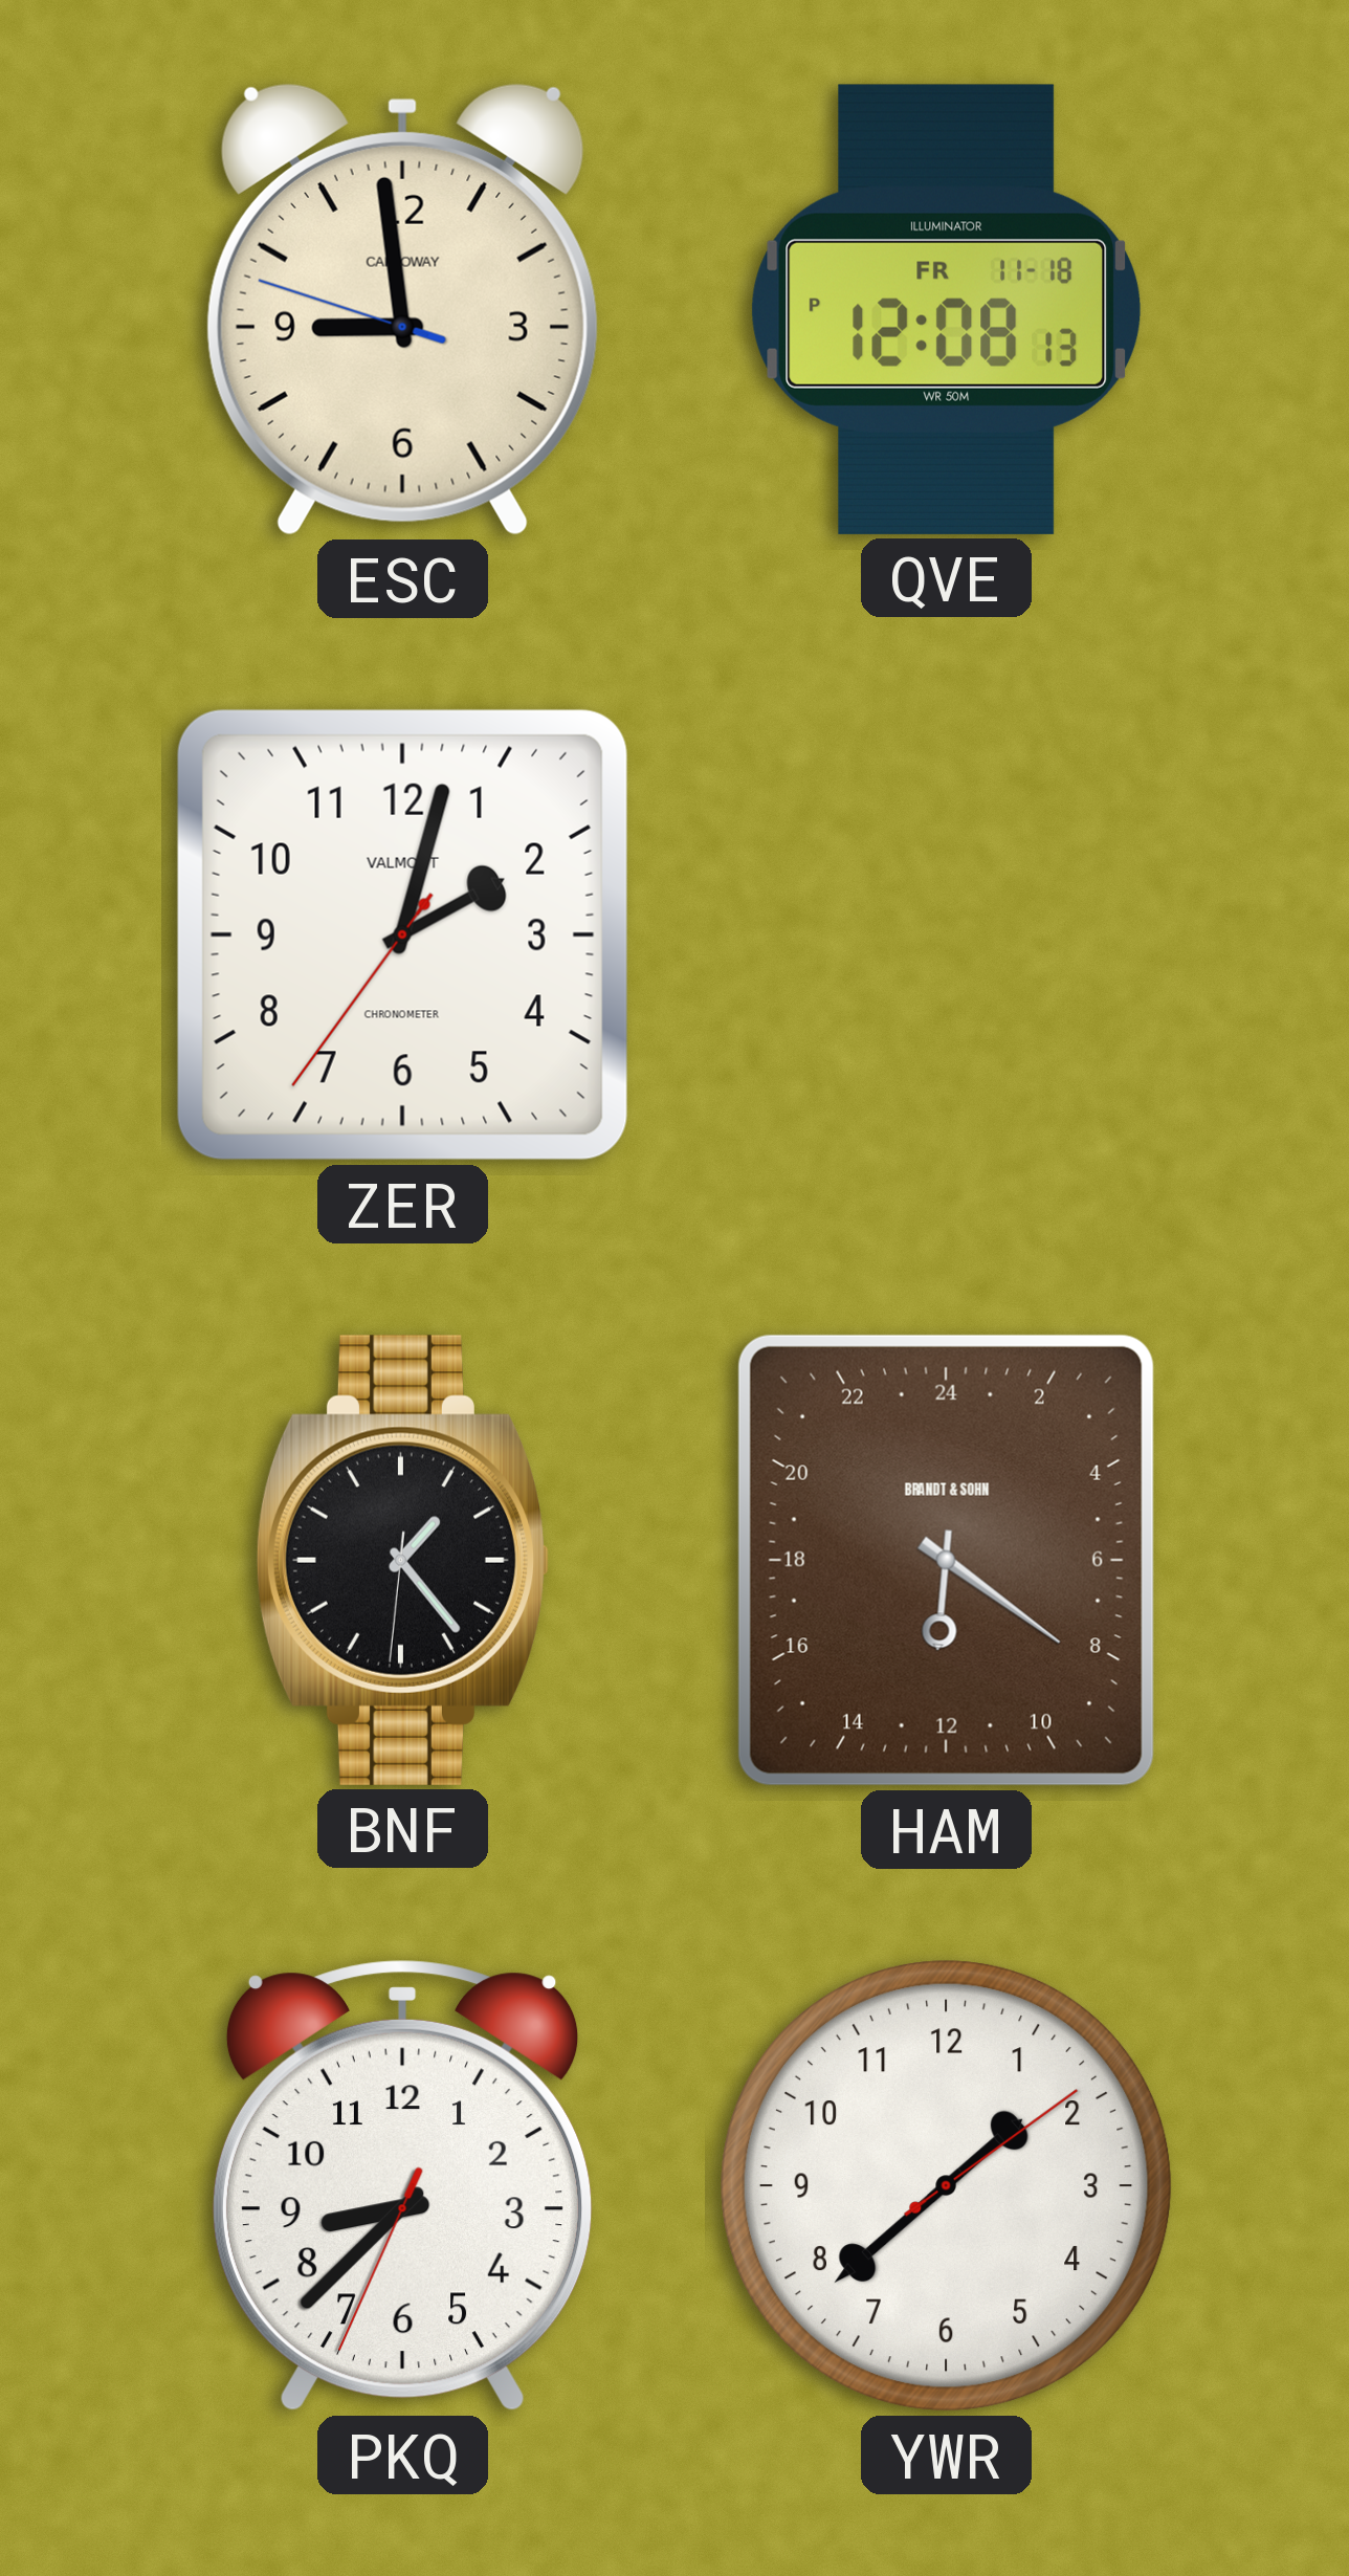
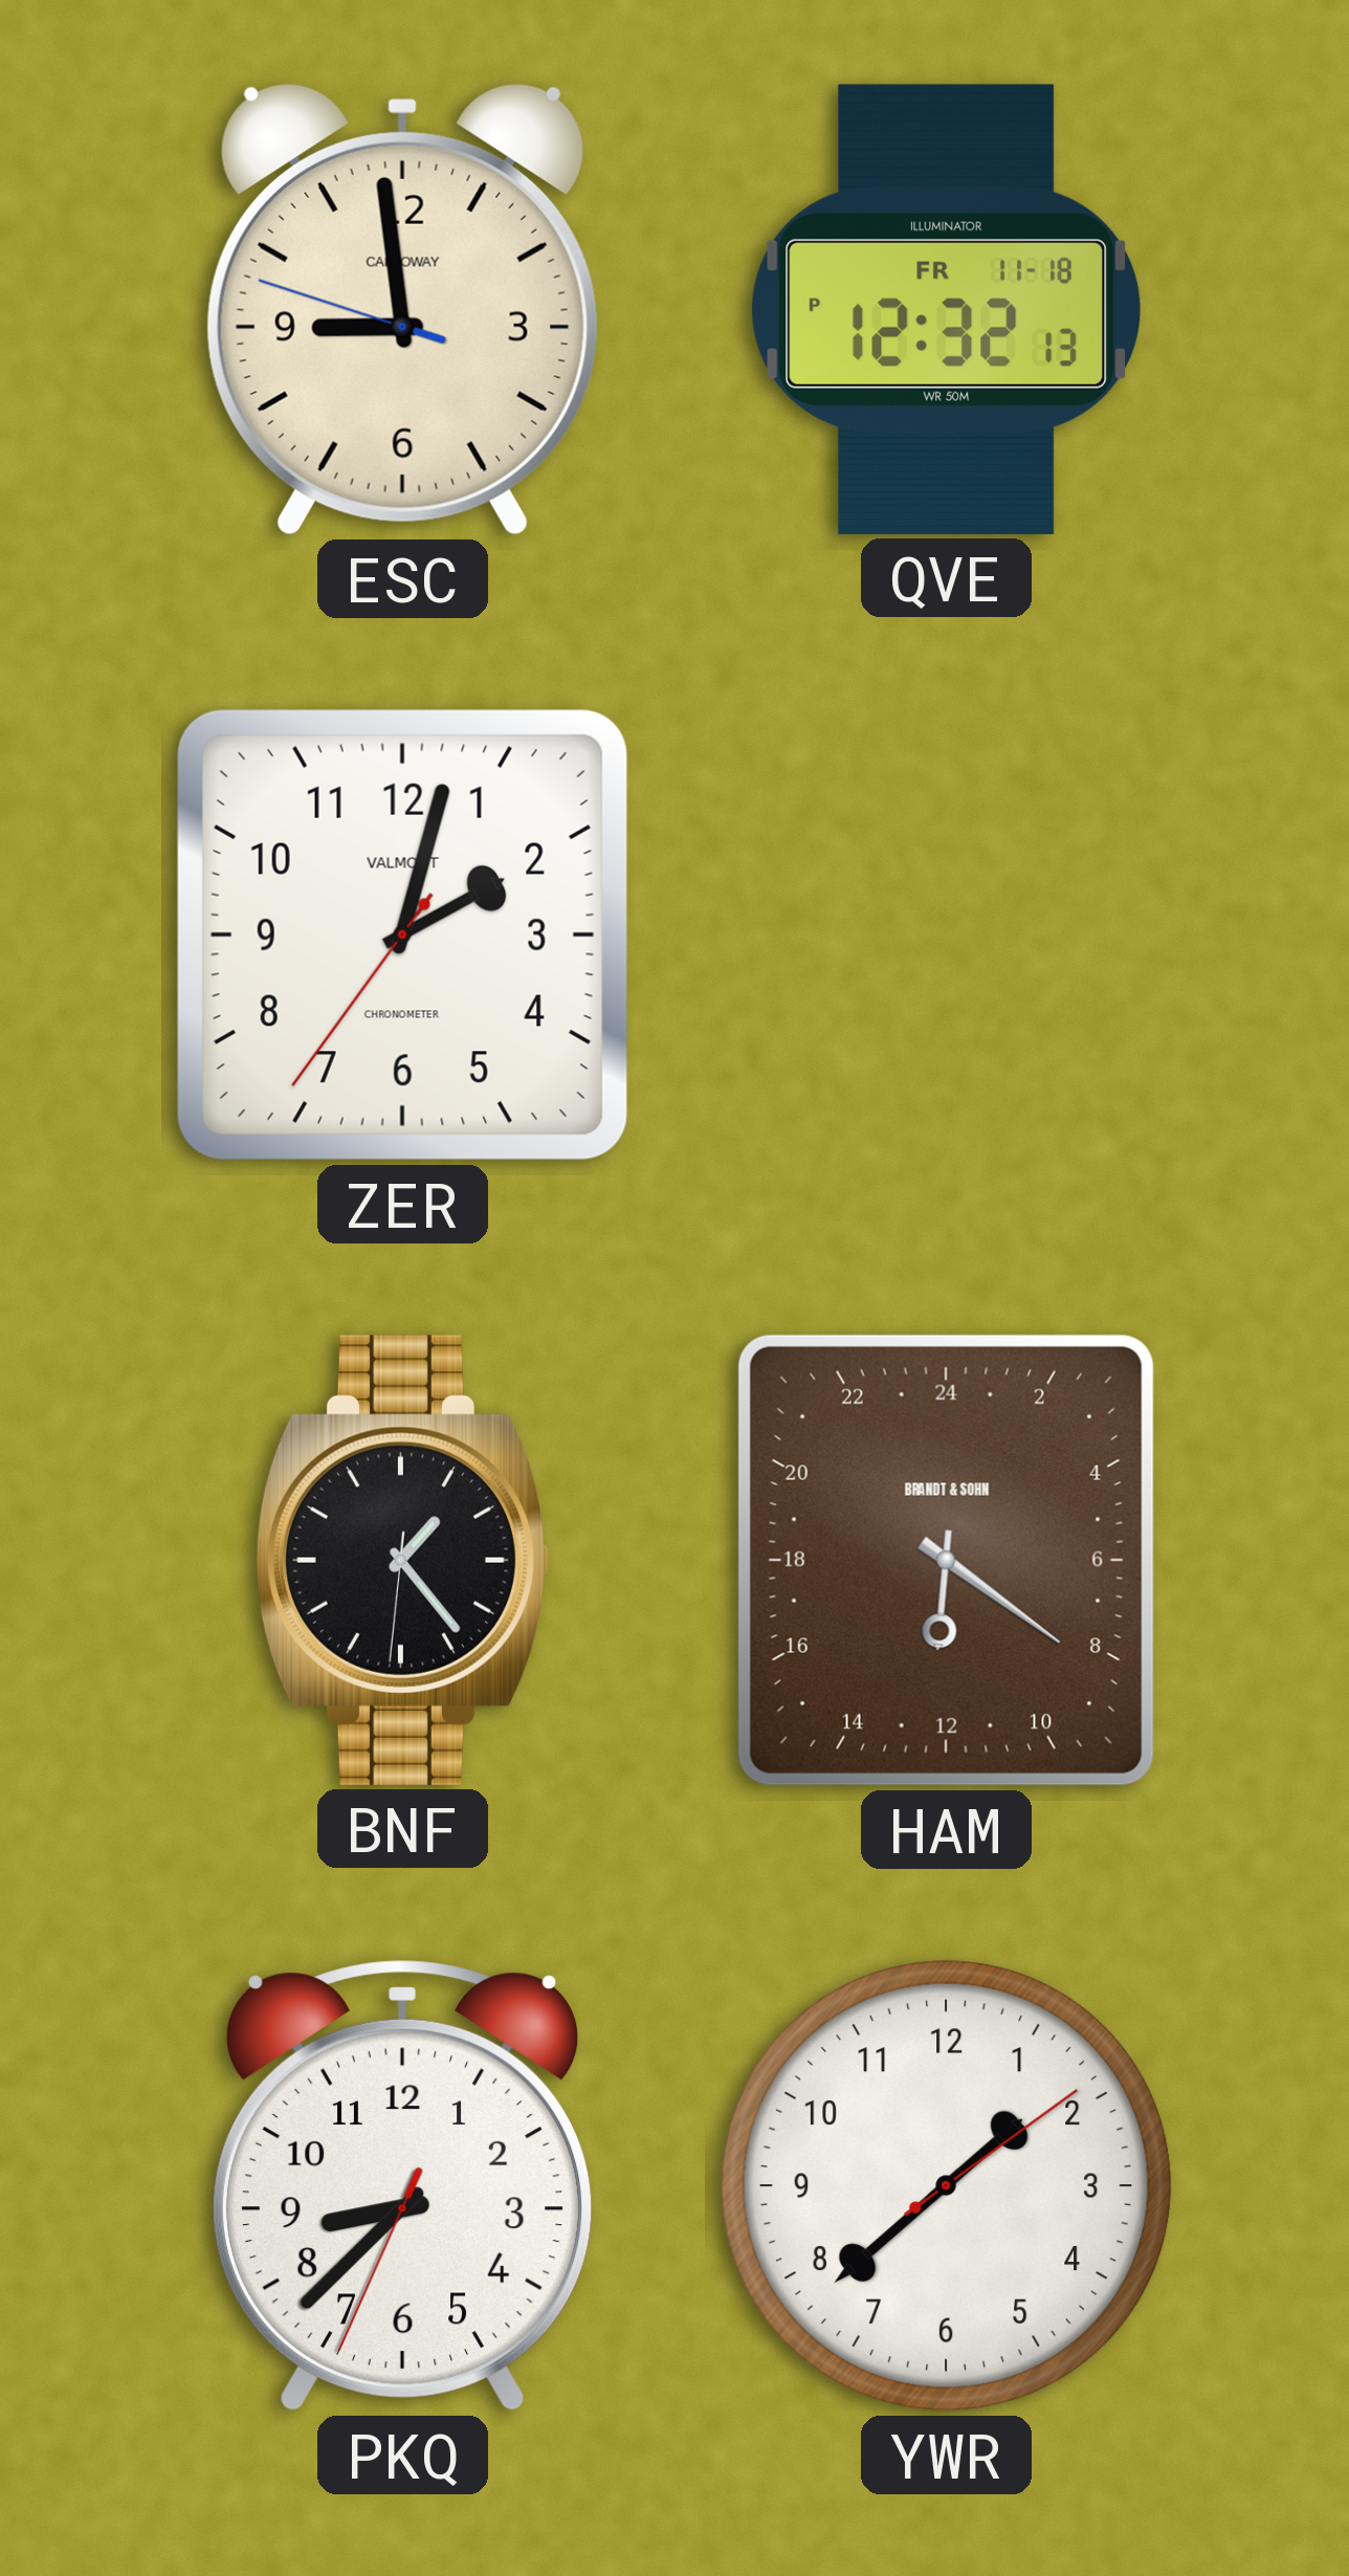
QVE: 12:08 -> 12:32 (947, 309)
